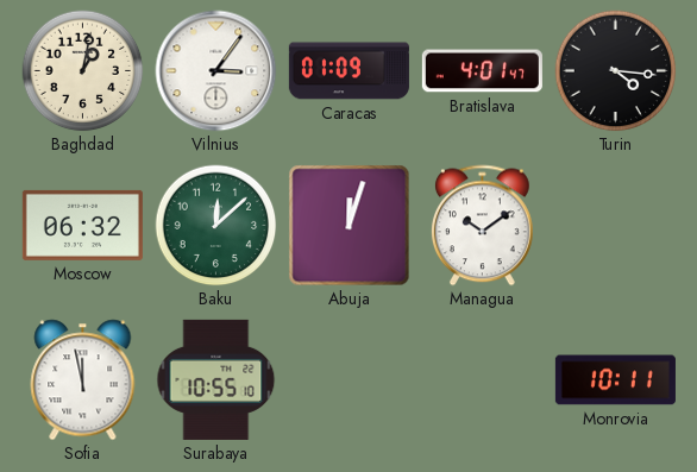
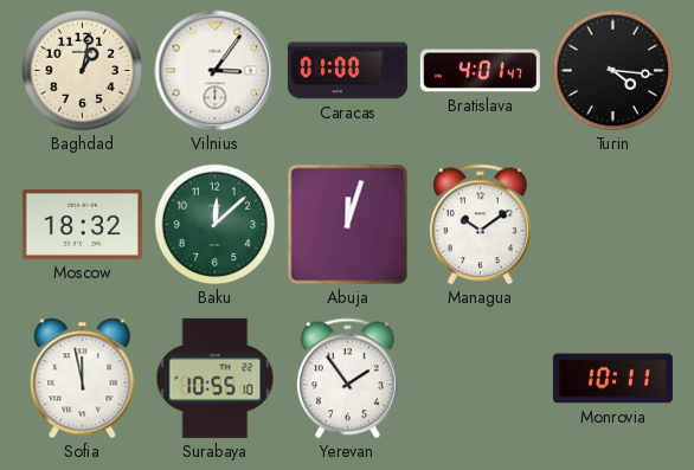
Caracas: 01:09 -> 01:00 (347, 71)
Moscow: 06:32 -> 18:32 (82, 224)
Yerevan: none -> 1:54 (347, 379)
